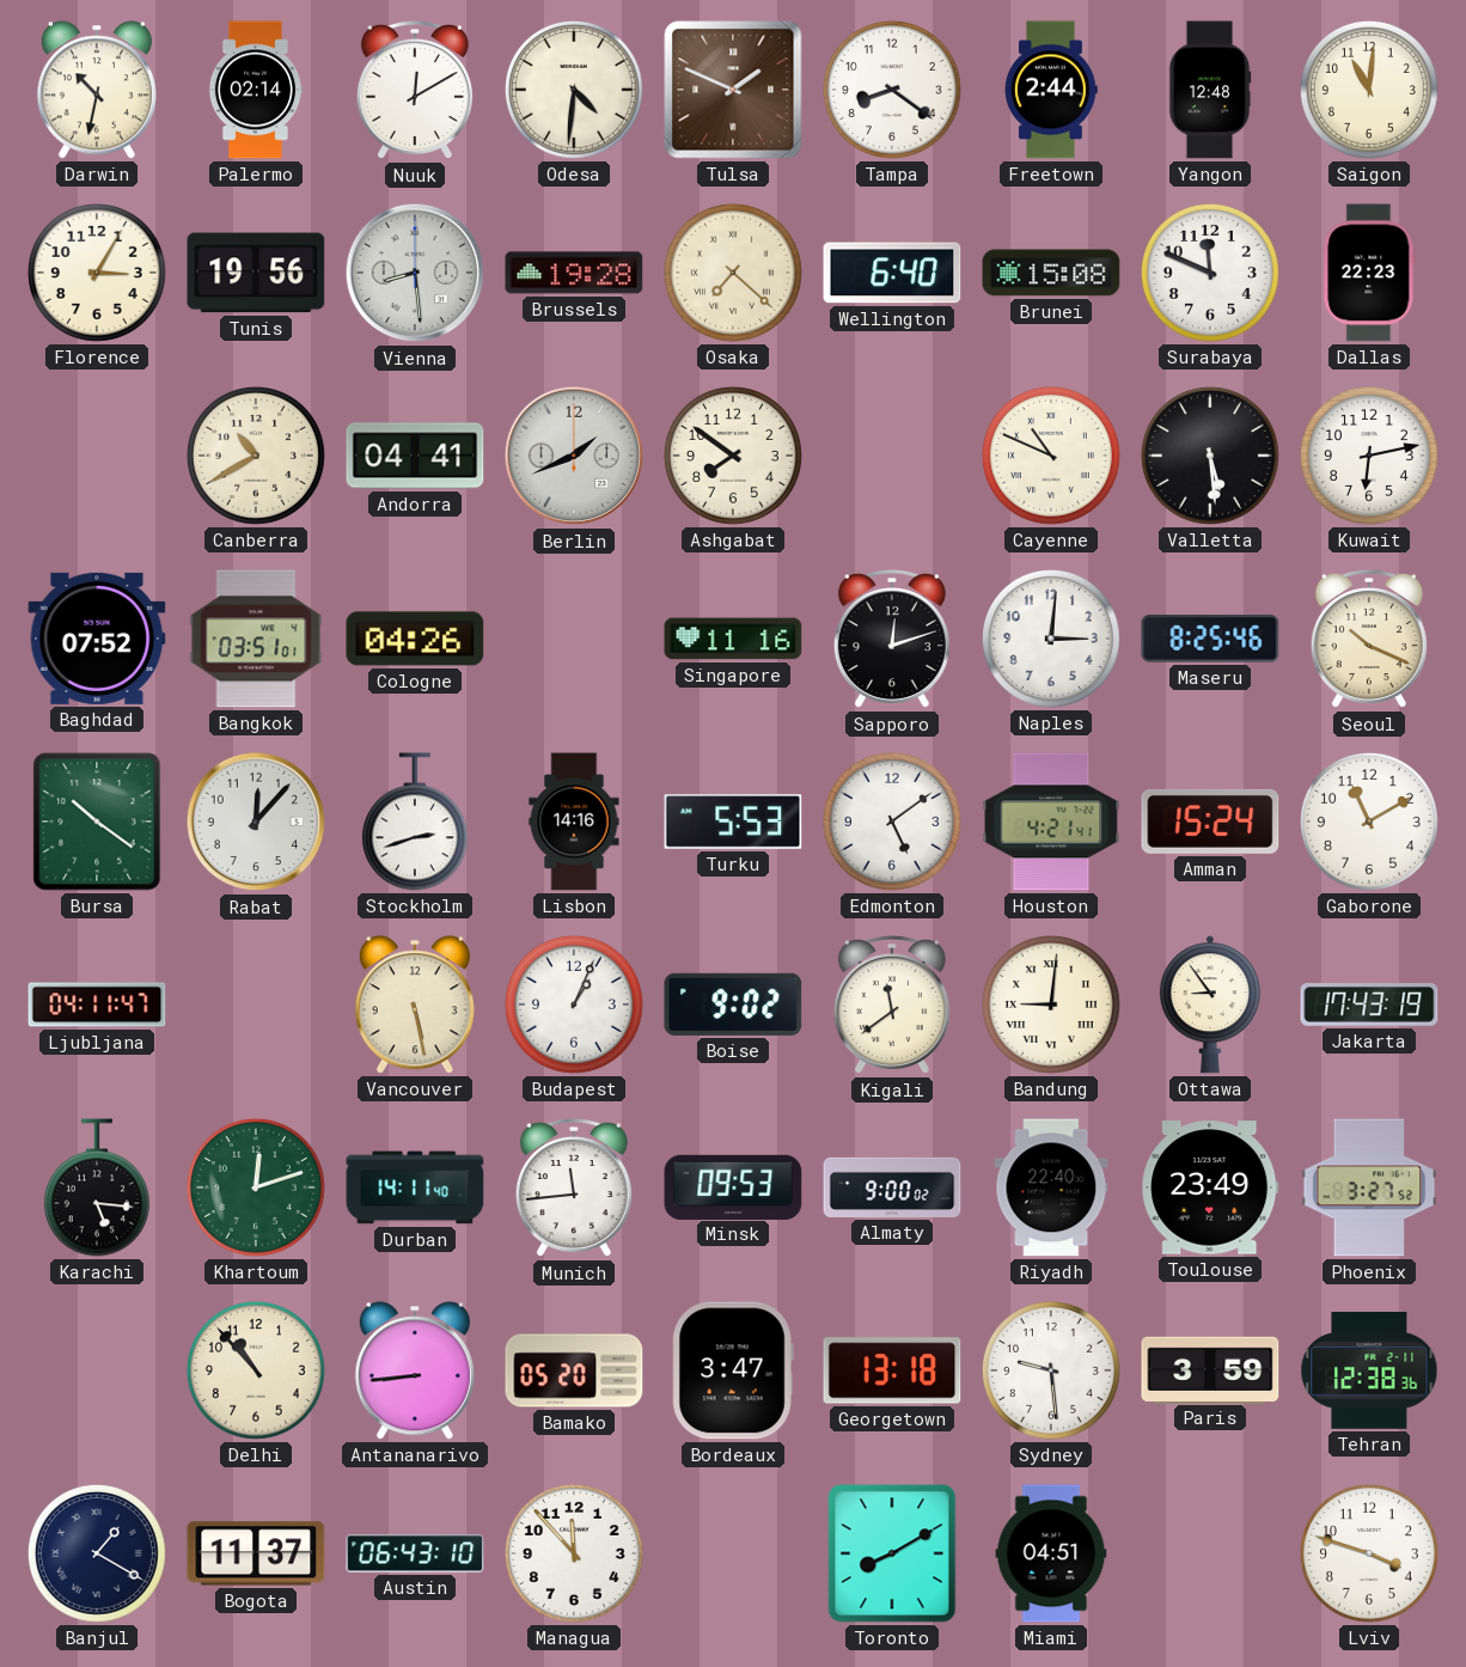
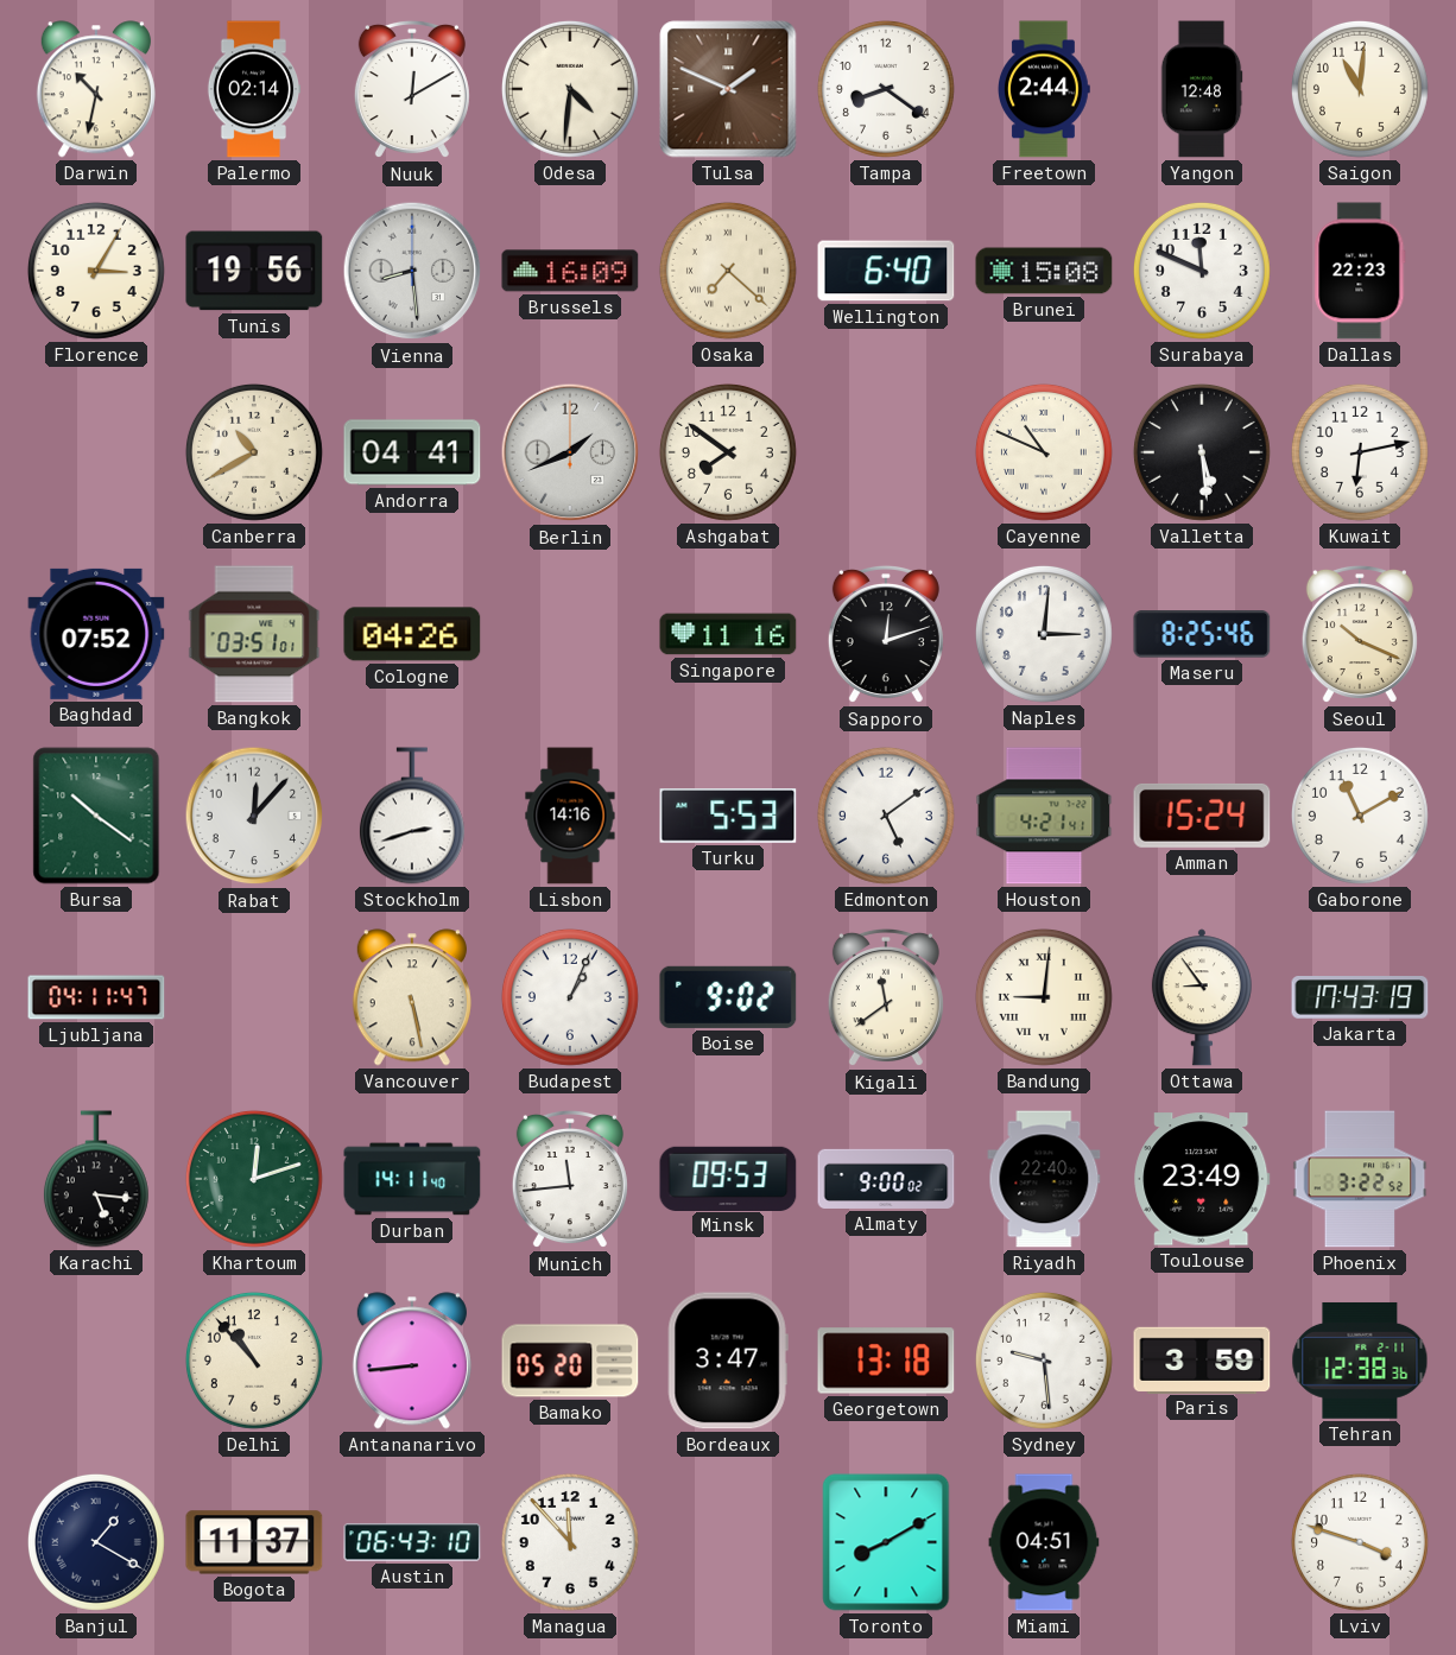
Brussels: 19:28 -> 16:09 (570, 271)
Phoenix: 3:27 -> 3:22 (1360, 1179)
